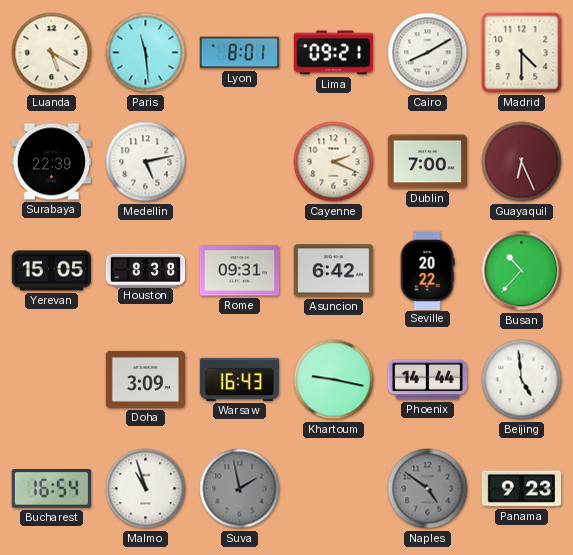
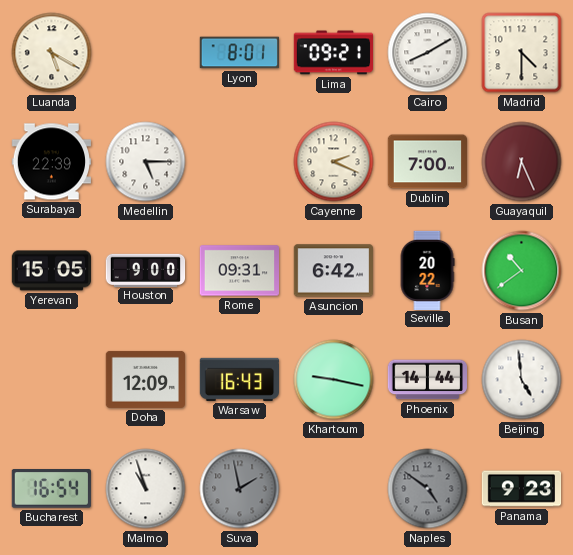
Paris: 11:29 -> none (146, 53)
Medellin: 5:13 -> 5:15 (146, 162)
Houston: 8:38 -> 9:00 (146, 270)
Busan: 10:37 -> 10:39 (522, 271)
Doha: 3:09 -> 12:09 (146, 379)
